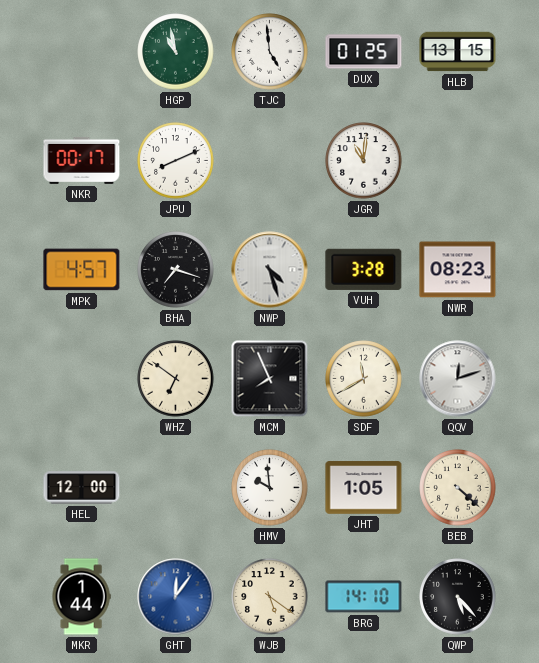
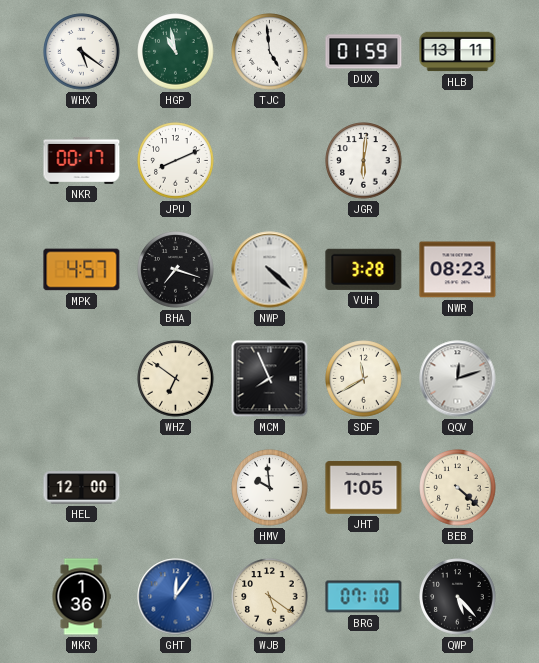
WHX: none -> 5:21 (82, 52)
DUX: 01:25 -> 01:59 (364, 52)
HLB: 13:15 -> 13:11 (458, 52)
JGR: 11:01 -> 6:01 (364, 161)
NWP: 4:27 -> 4:22 (270, 270)
MKR: 1:44 -> 1:36 (81, 597)
BRG: 14:10 -> 07:10 (364, 597)
